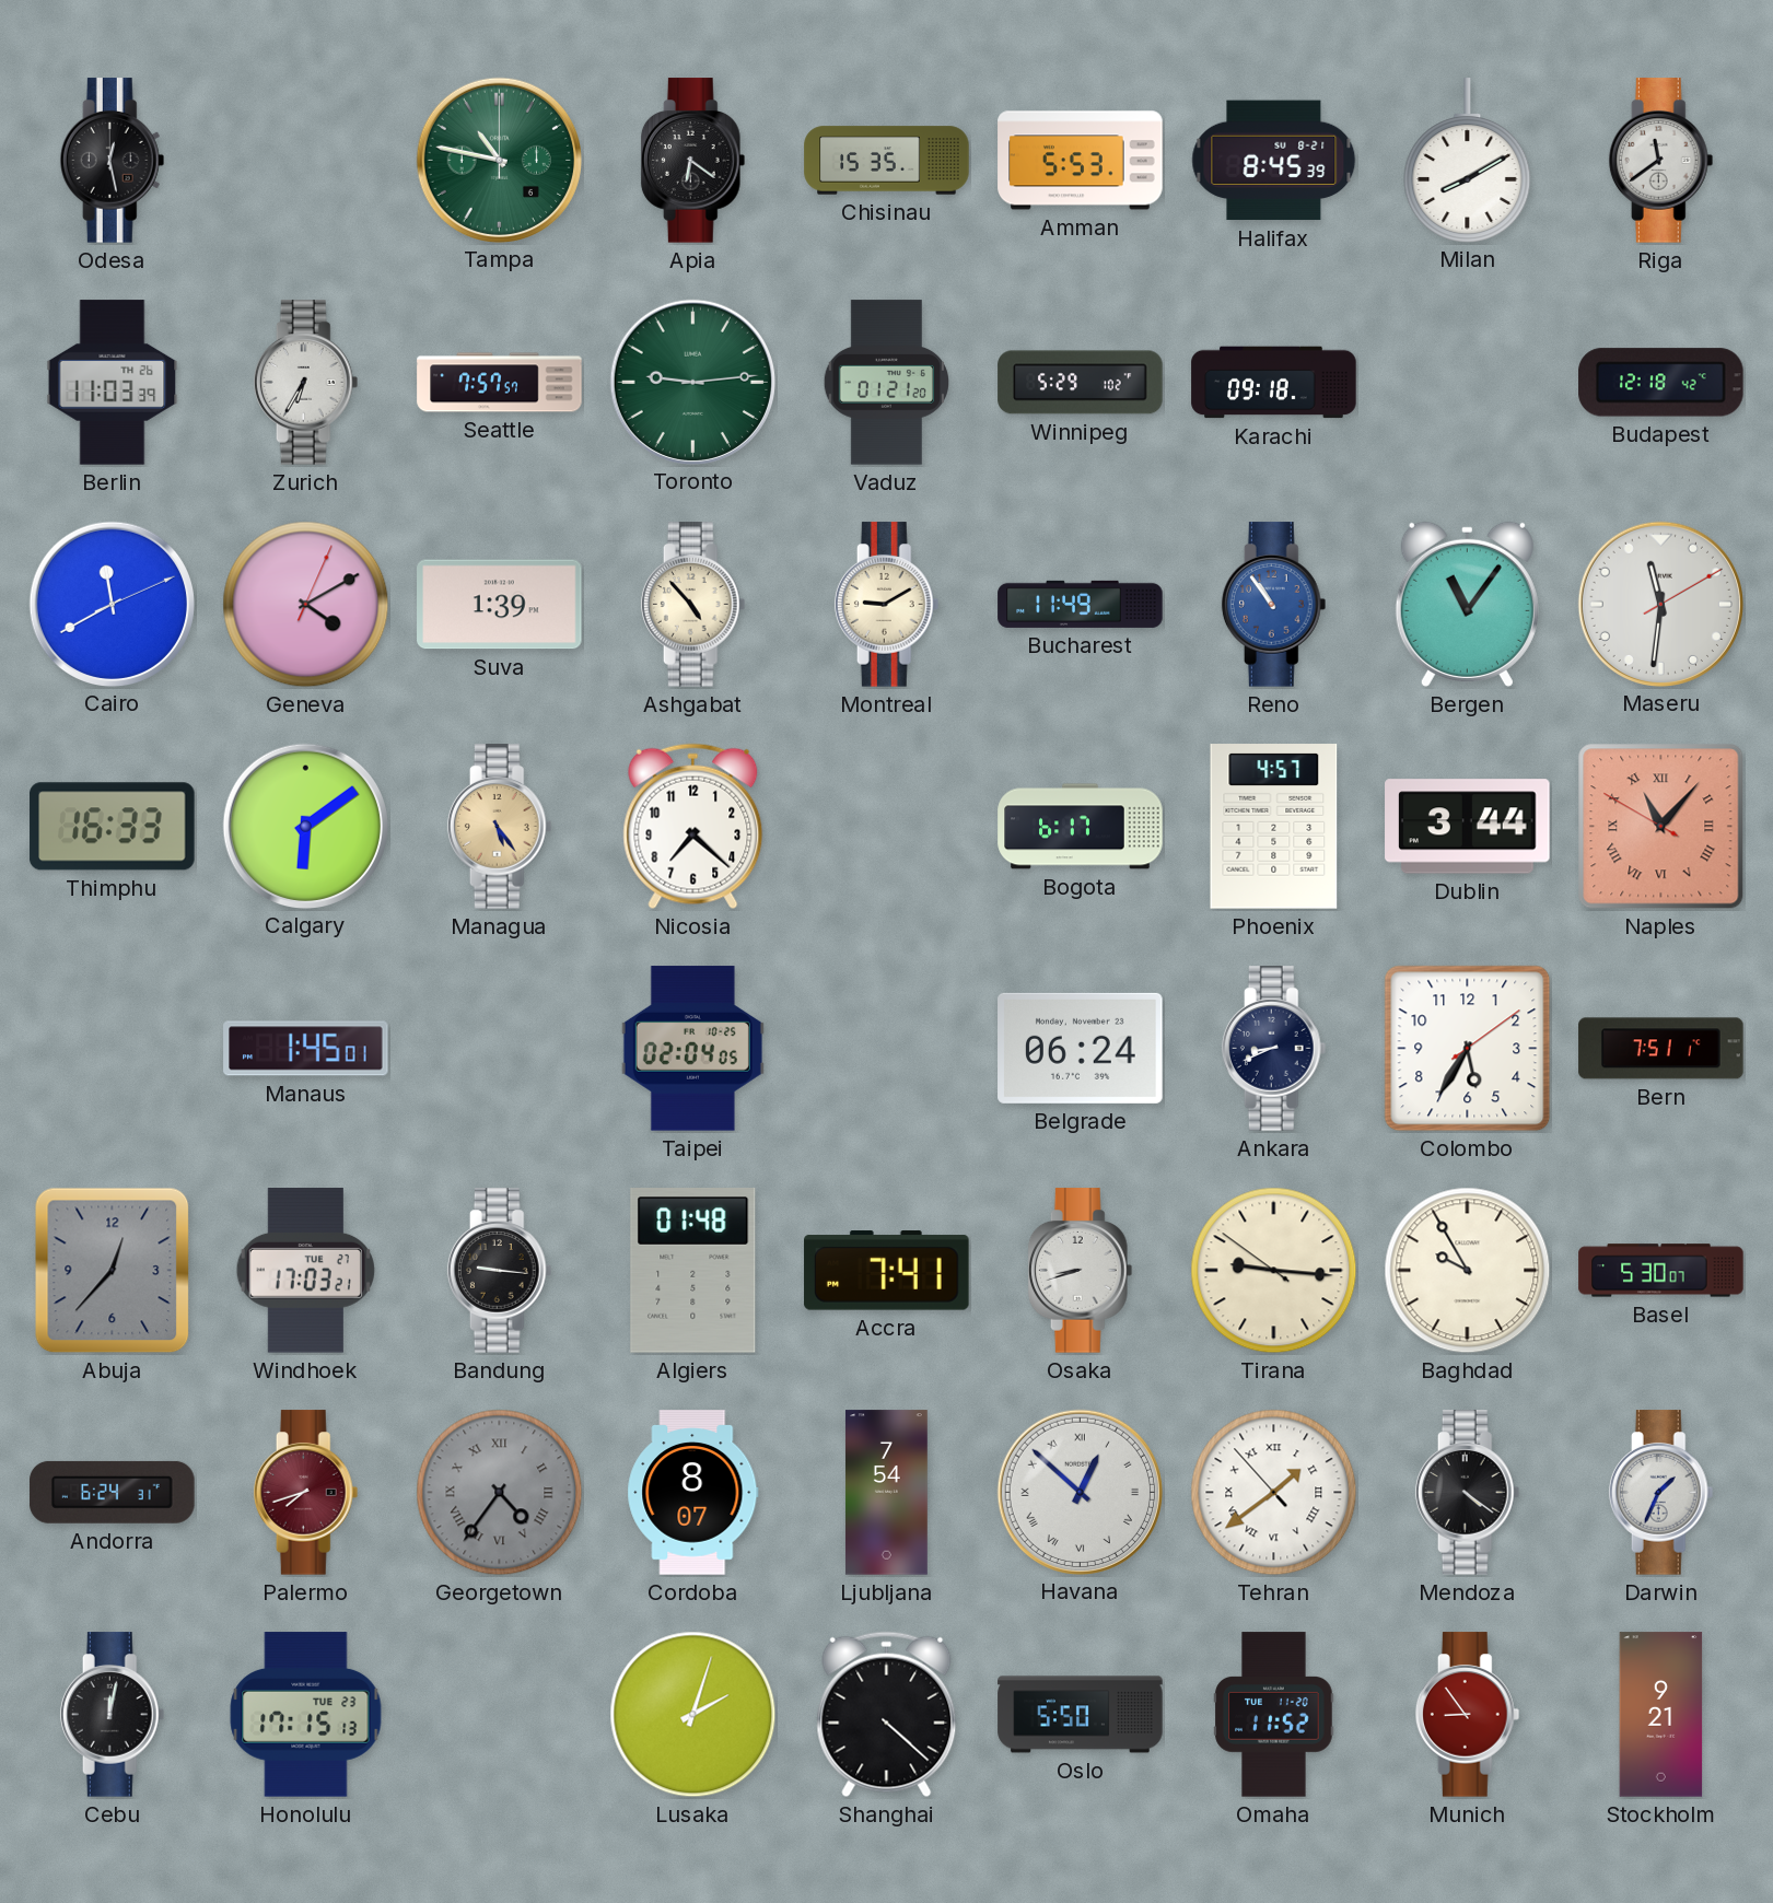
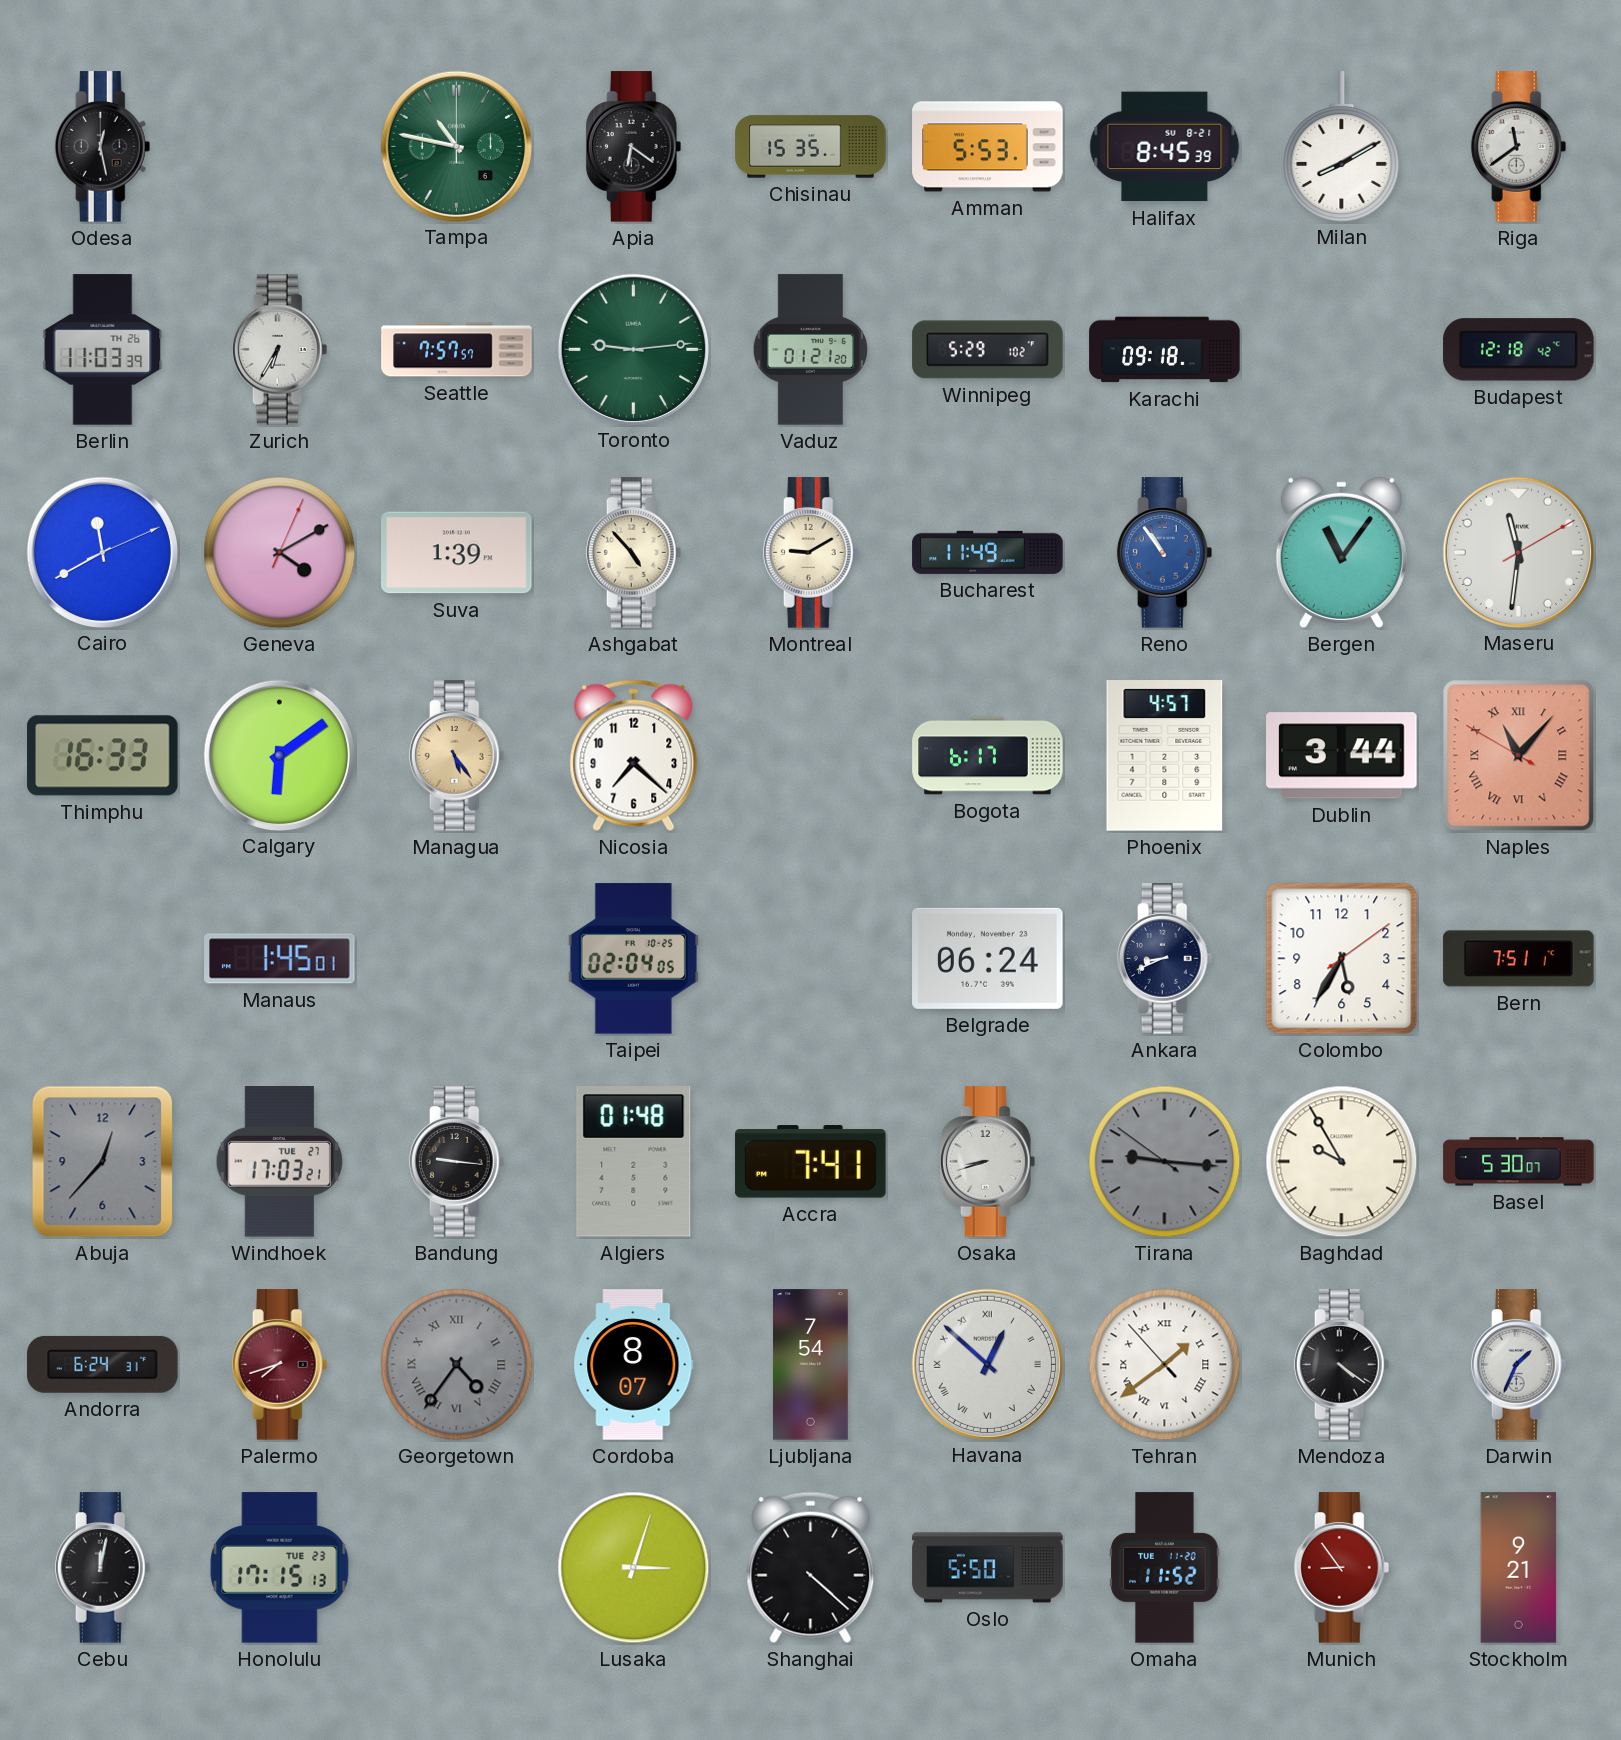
Tirana dial: cream -> grey (1165, 1162)
Lusaka: 2:03 -> 3:03 (634, 1568)
